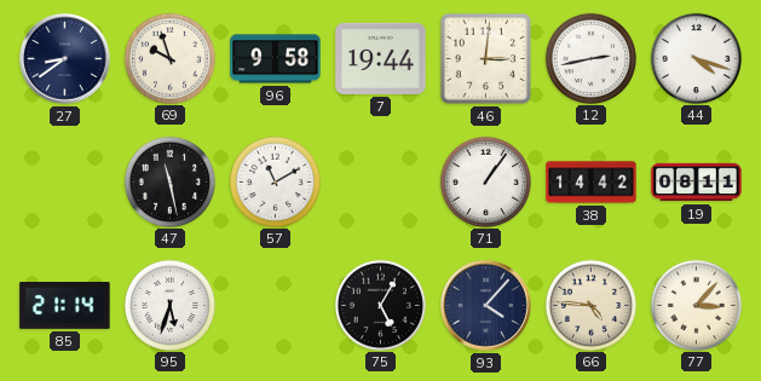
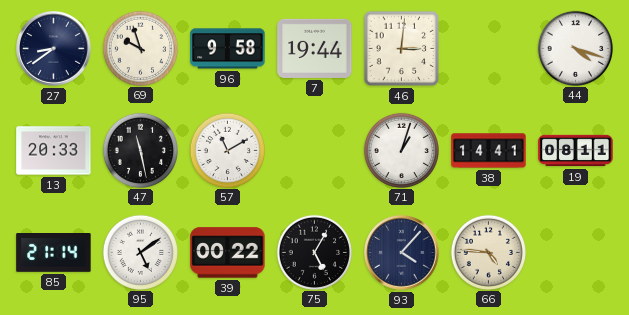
12: 2:43 -> none (590, 58)
13: none -> 20:33 (54, 151)
71: 1:06 -> 1:03 (401, 150)
38: 14:42 -> 14:41 (489, 151)
95: 5:33 -> 5:09 (140, 252)
39: none -> 00:22 (228, 253)
77: 3:07 -> none (696, 305)
